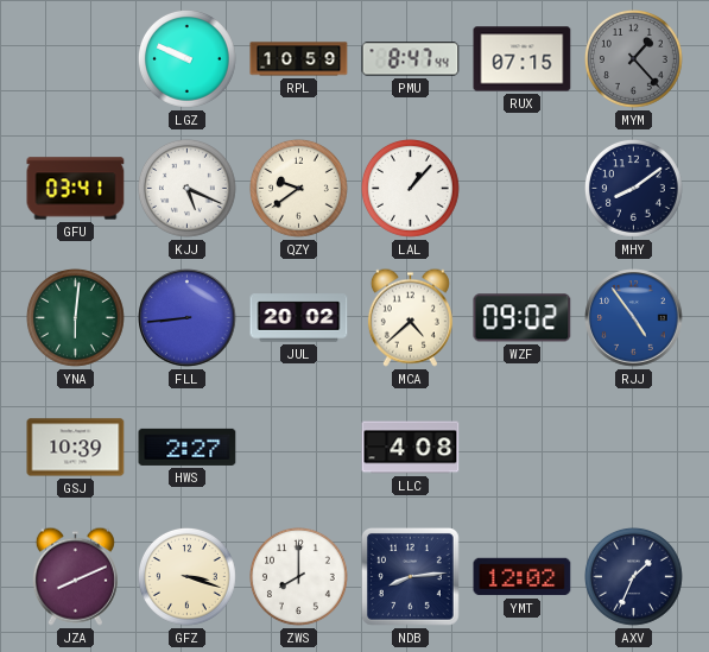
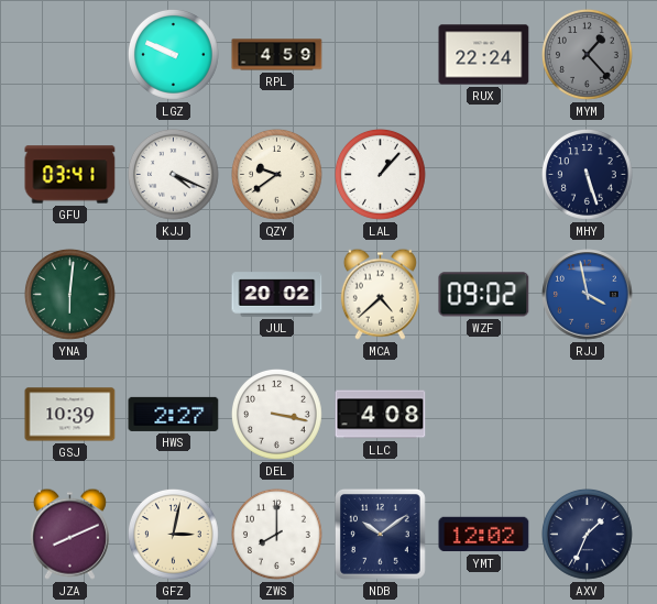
RPL: 10:59 -> 4:59 (277, 55)
PMU: 8:47 -> none (411, 59)
RUX: 07:15 -> 22:24 (484, 55)
KJJ: 5:19 -> 4:19 (174, 175)
MHY: 8:09 -> 5:27 (588, 175)
FLL: 8:44 -> none (188, 318)
RJJ: 4:54 -> 3:58 (588, 295)
DEL: none -> 3:17 (277, 415)
GFZ: 3:18 -> 3:02 (174, 535)
NDB: 8:14 -> 10:09 (381, 535)
